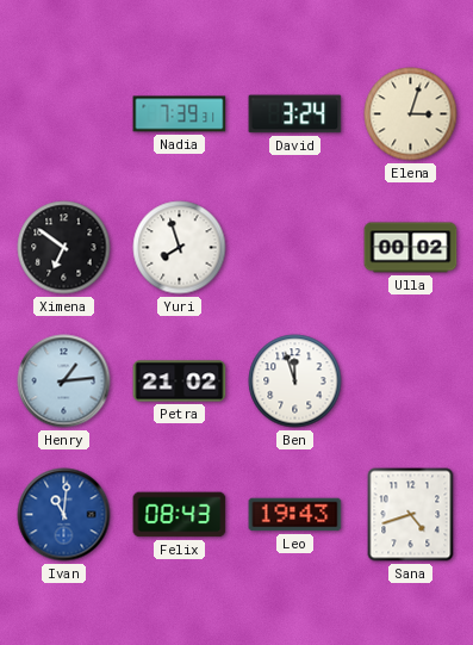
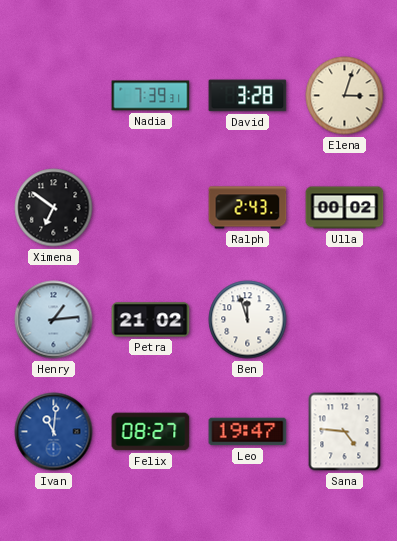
David: 3:24 -> 3:28 (248, 96)
Yuri: 7:57 -> none (180, 248)
Ralph: none -> 2:43 (248, 208)
Felix: 08:43 -> 08:27 (151, 432)
Leo: 19:43 -> 19:47 (248, 432)
Sana: 4:42 -> 4:46 (345, 432)
